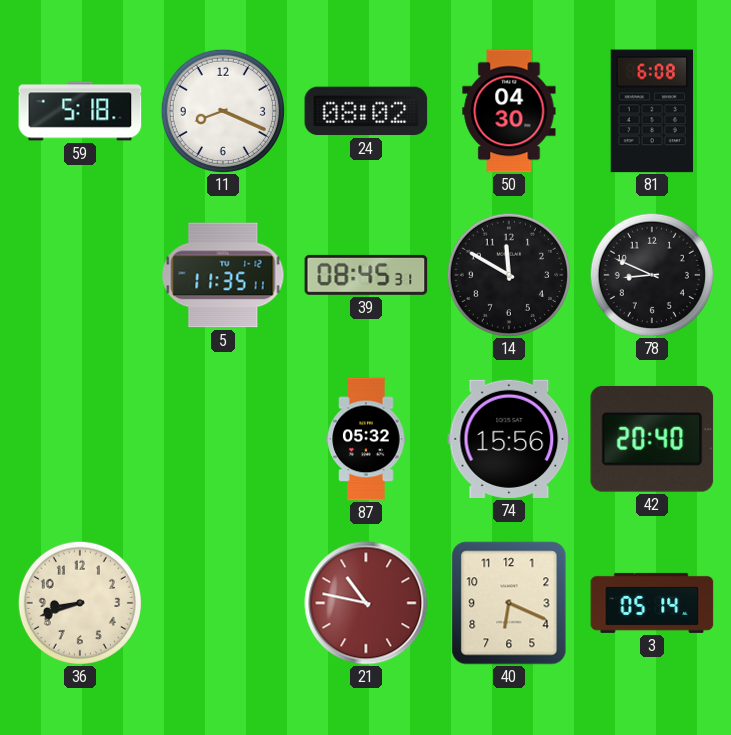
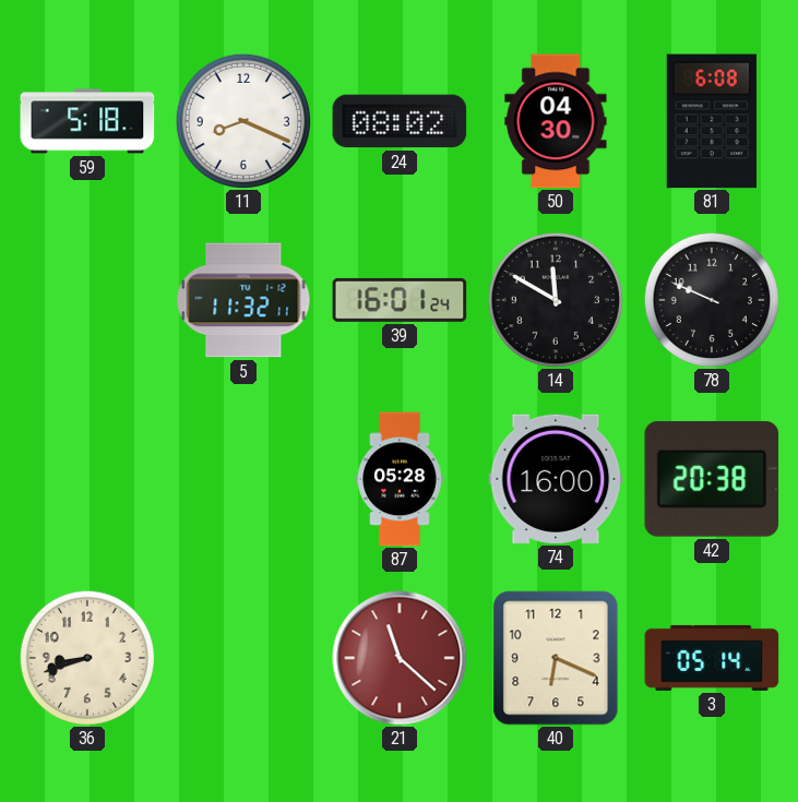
5: 11:35 -> 11:32 (243, 300)
39: 08:45 -> 16:01 (400, 300)
78: 8:49 -> 9:49 (712, 300)
87: 05:32 -> 05:28 (400, 479)
74: 15:56 -> 16:00 (556, 479)
42: 20:40 -> 20:38 (712, 479)
21: 10:47 -> 11:22 (400, 658)
